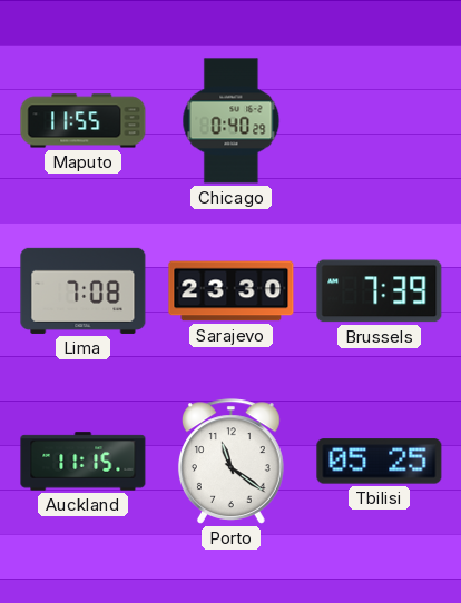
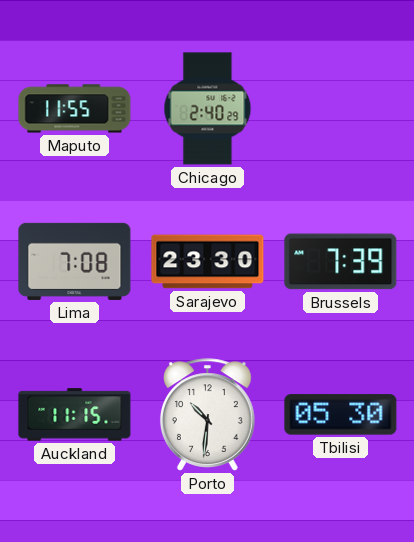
Chicago: 0:40 -> 2:40 (208, 109)
Porto: 11:21 -> 10:31 (207, 415)
Tbilisi: 05:25 -> 05:30 (341, 415)
